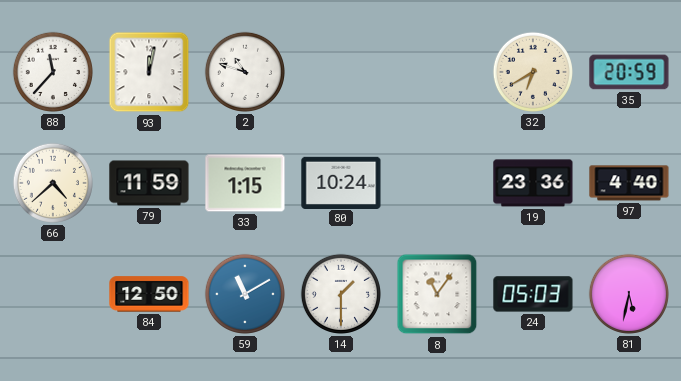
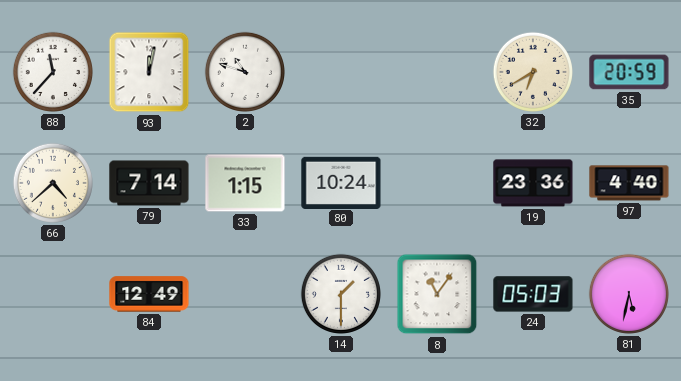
79: 11:59 -> 7:14 (149, 183)
84: 12:50 -> 12:49 (149, 294)
59: 11:10 -> none (245, 294)
